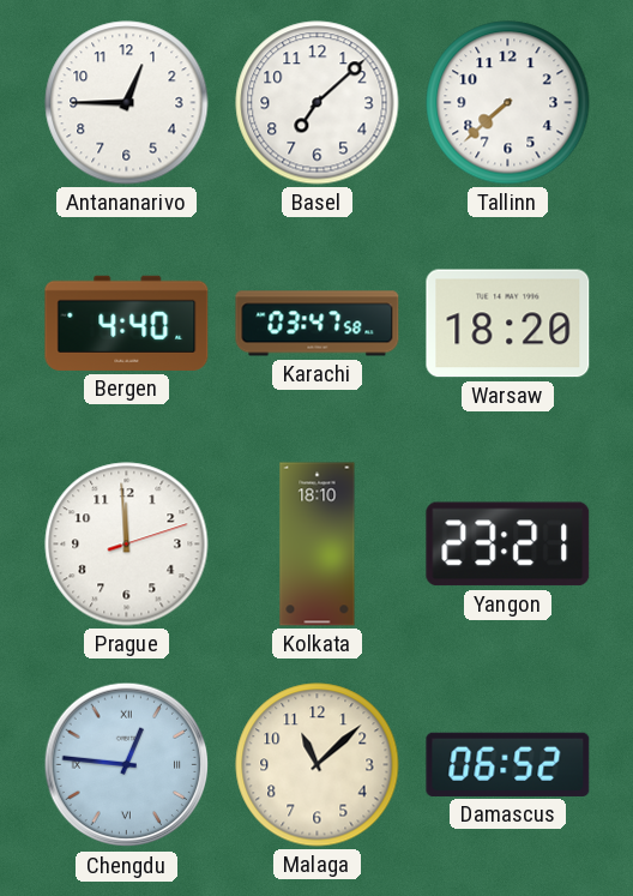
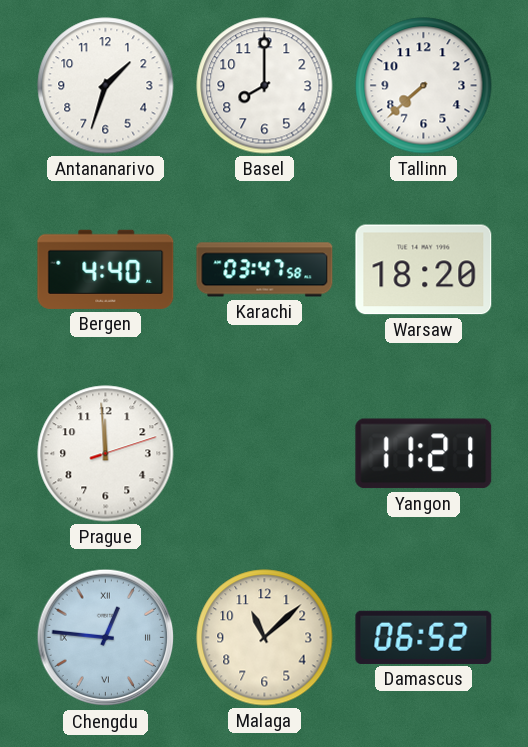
Antananarivo: 12:45 -> 1:33 (106, 86)
Basel: 7:08 -> 8:00 (265, 86)
Kolkata: 18:10 -> none (318, 545)
Yangon: 23:21 -> 11:21 (424, 454)
